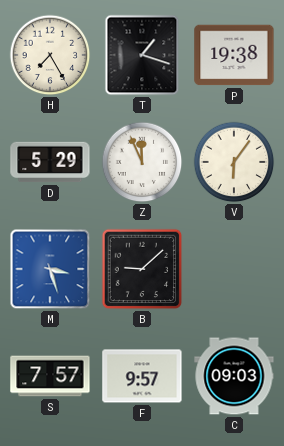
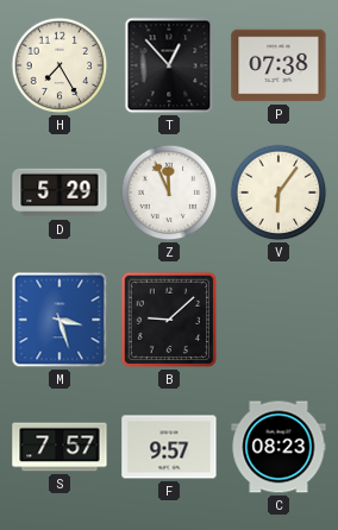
T: 1:18 -> 12:53 (169, 65)
P: 19:38 -> 07:38 (278, 65)
C: 09:03 -> 08:23 (278, 447)
